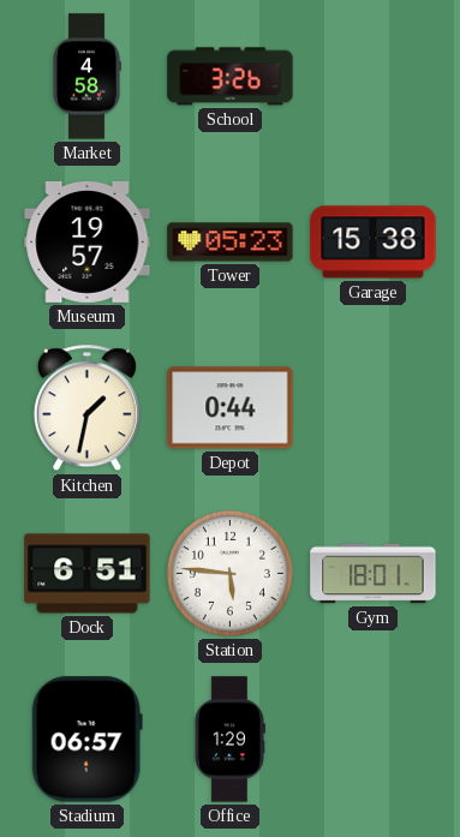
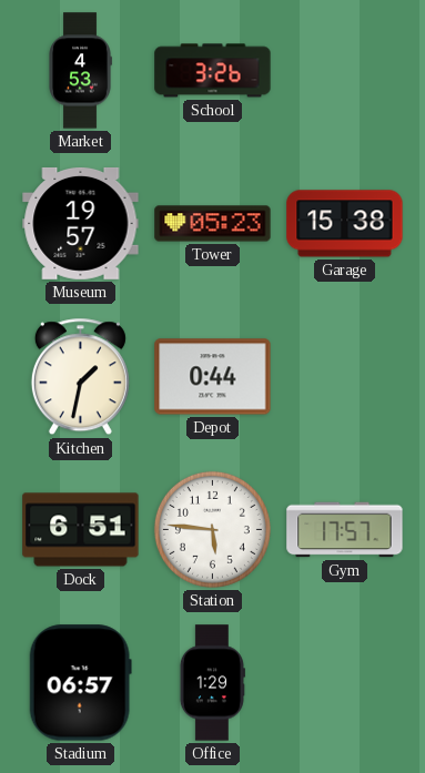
Market: 4:58 -> 4:53 (80, 71)
Gym: 18:01 -> 17:57 (345, 530)
